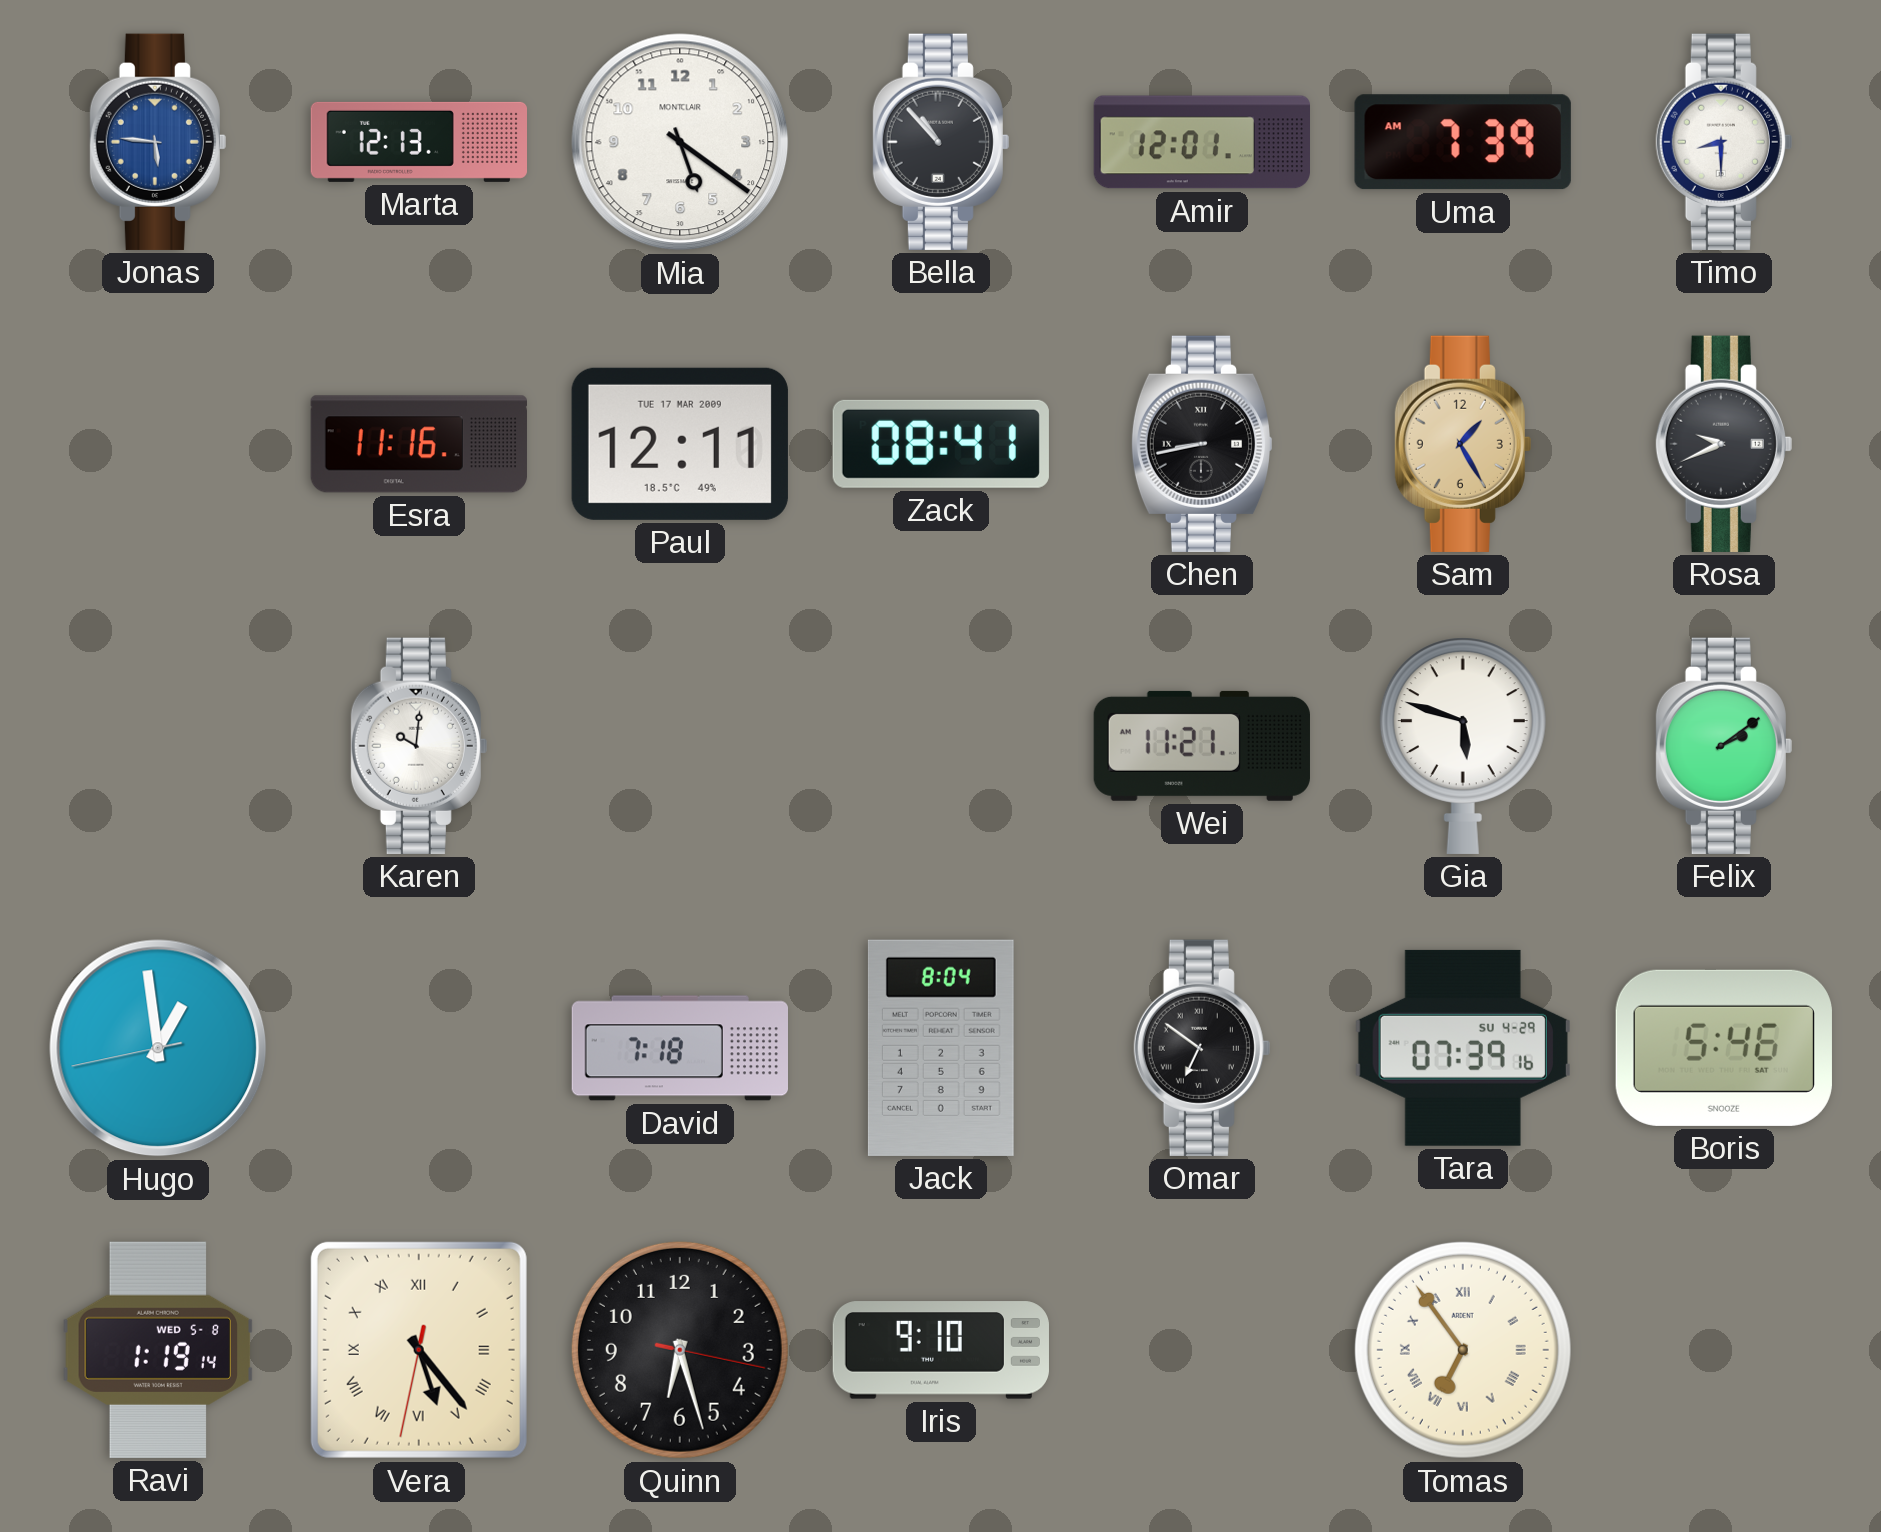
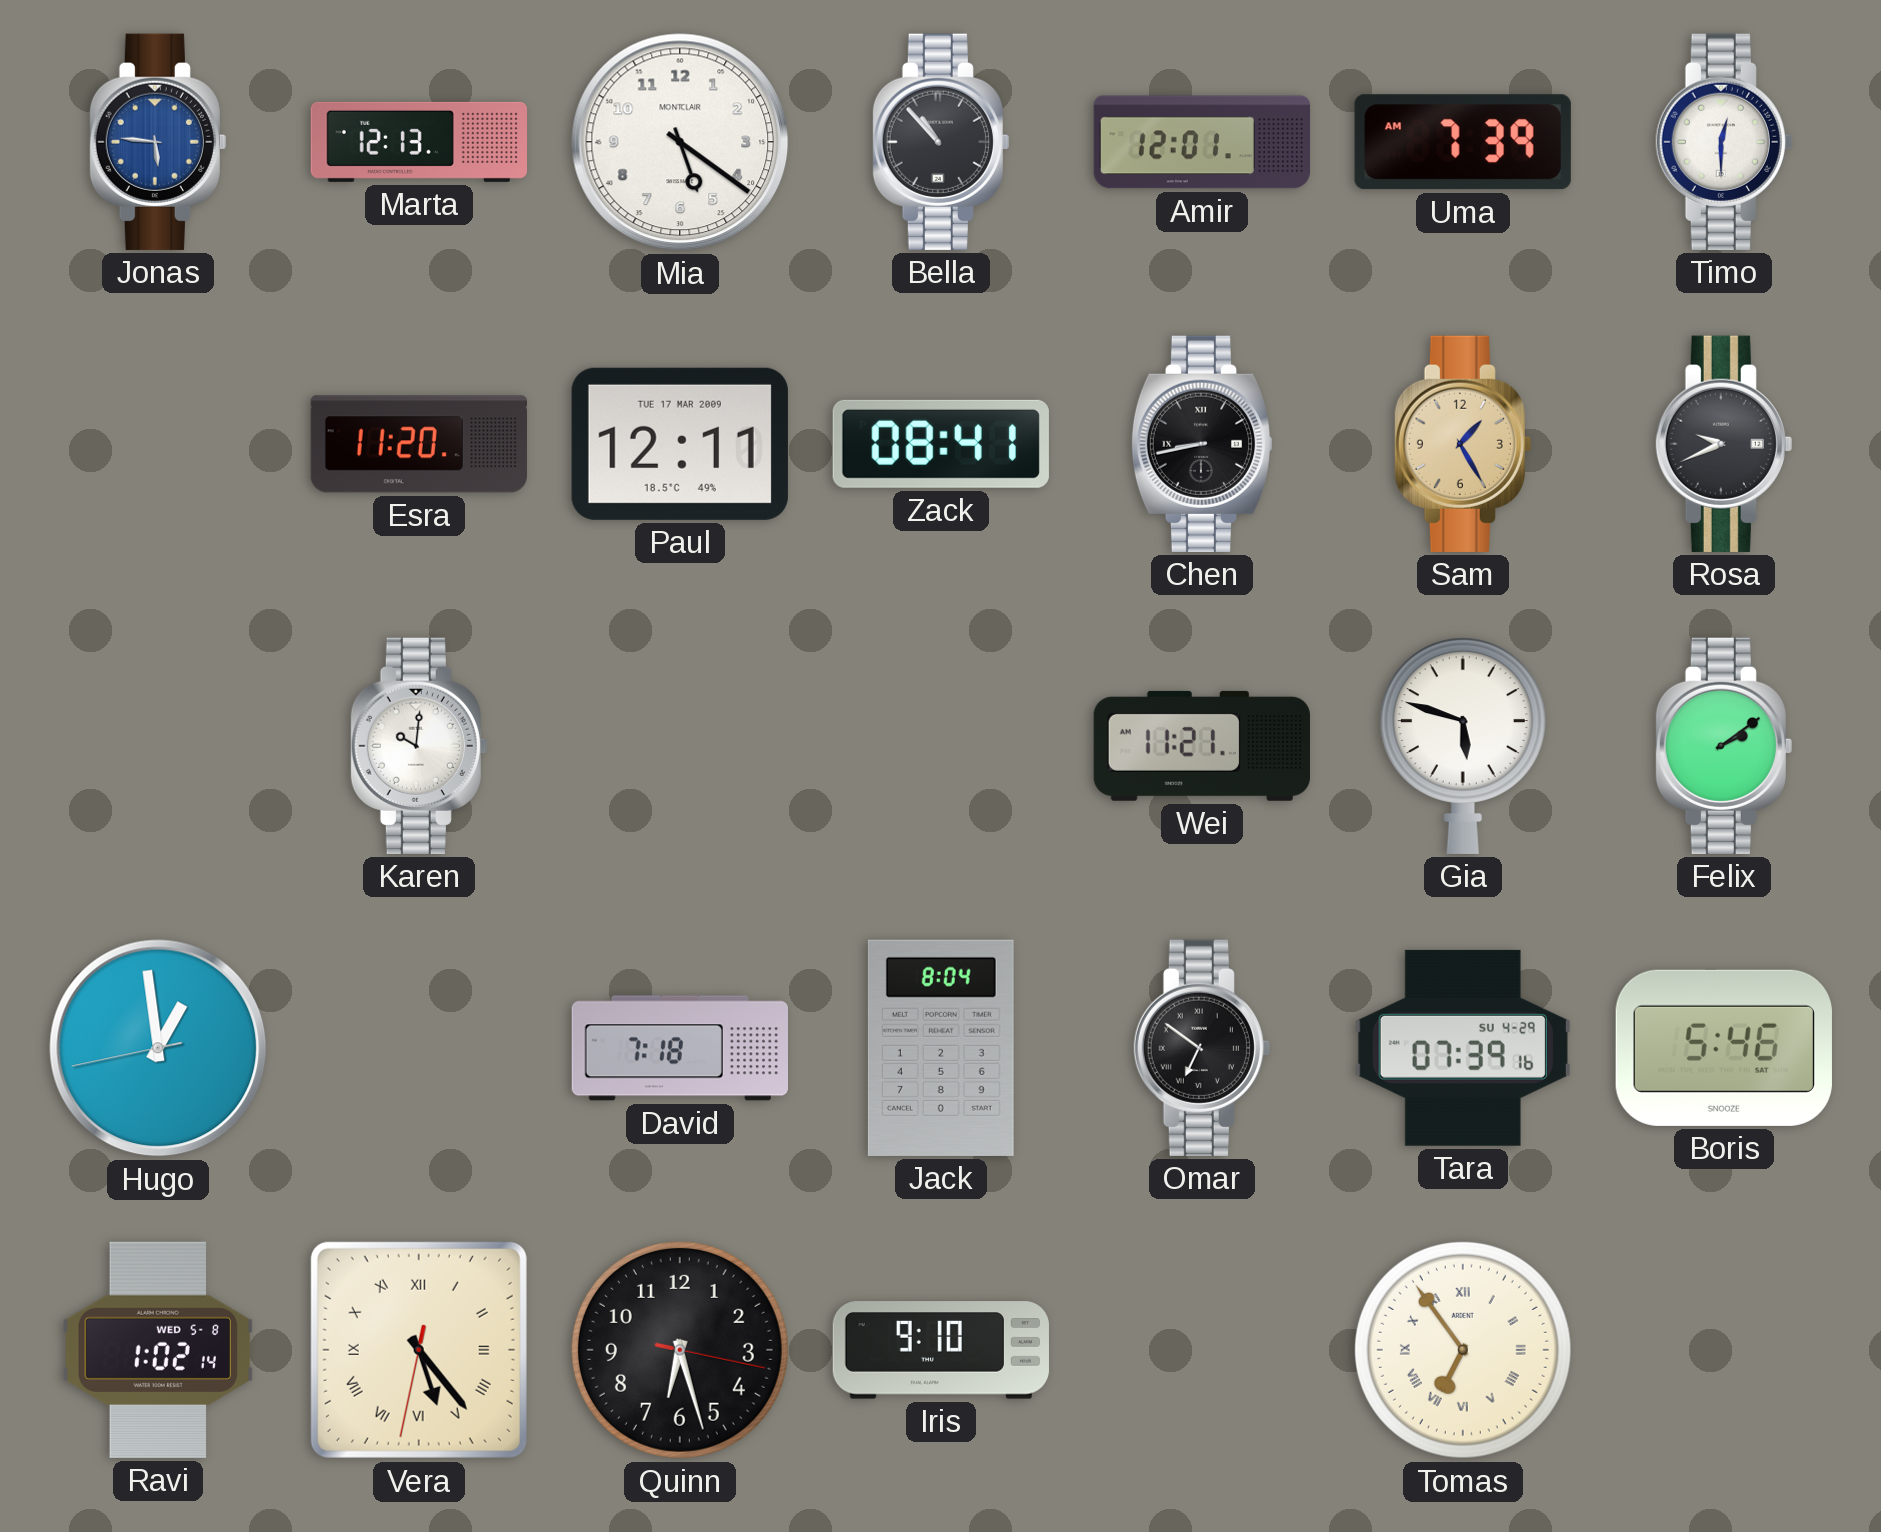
Timo: 8:30 -> 12:30 (1724, 142)
Esra: 11:16 -> 11:20 (419, 444)
Ravi: 1:19 -> 1:02 (158, 1350)
